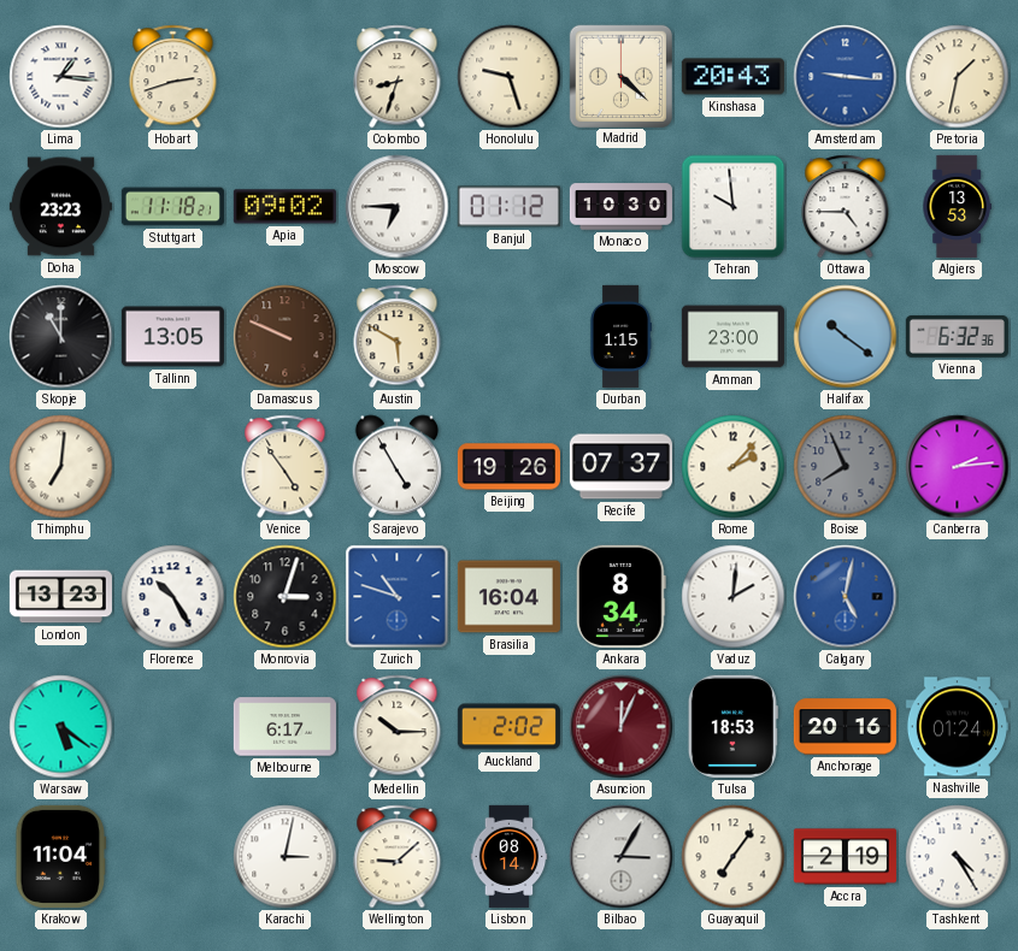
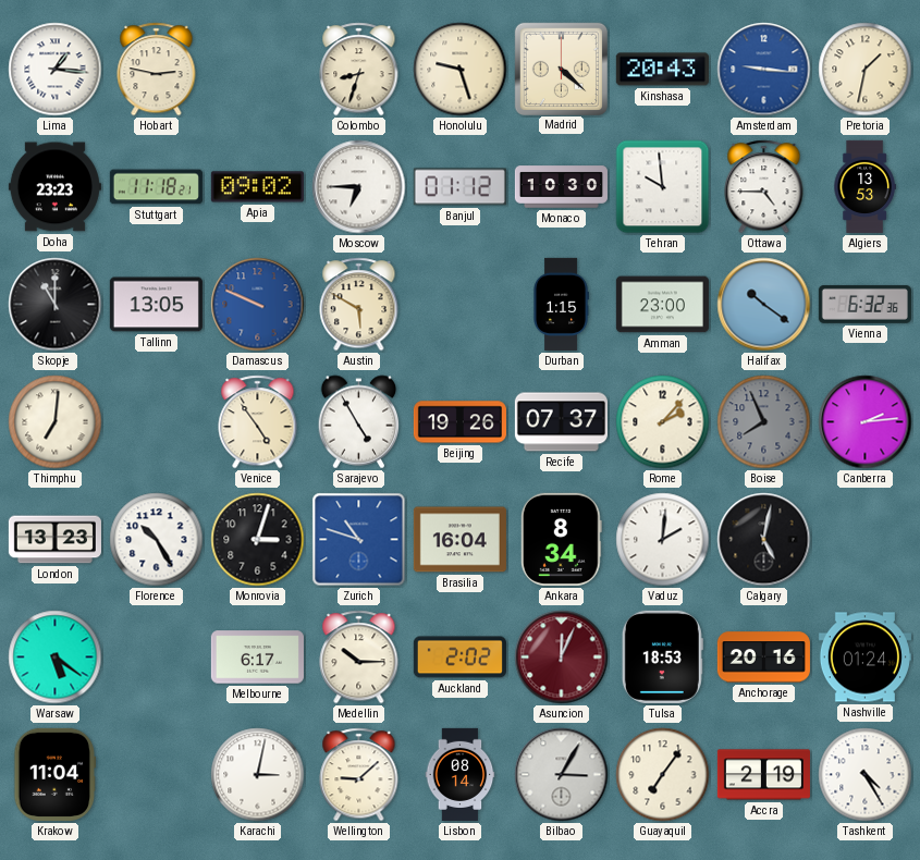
Hobart: 2:42 -> 2:47 (157, 70)
Damascus dial: brown -> blue (258, 305)
Calgary dial: blue -> black (764, 540)
